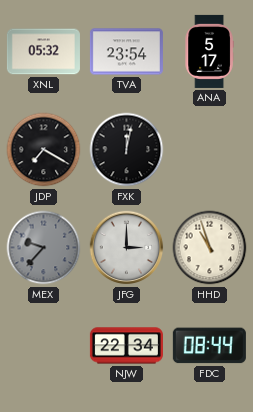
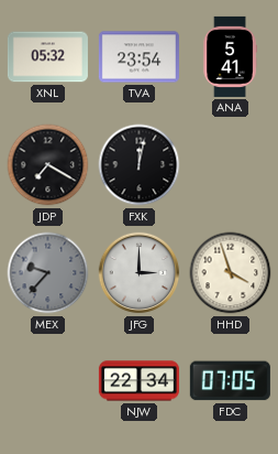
ANA: 5:17 -> 5:41 (230, 56)
HHD: 10:57 -> 3:57 (231, 273)
FDC: 08:44 -> 07:05 (230, 381)
